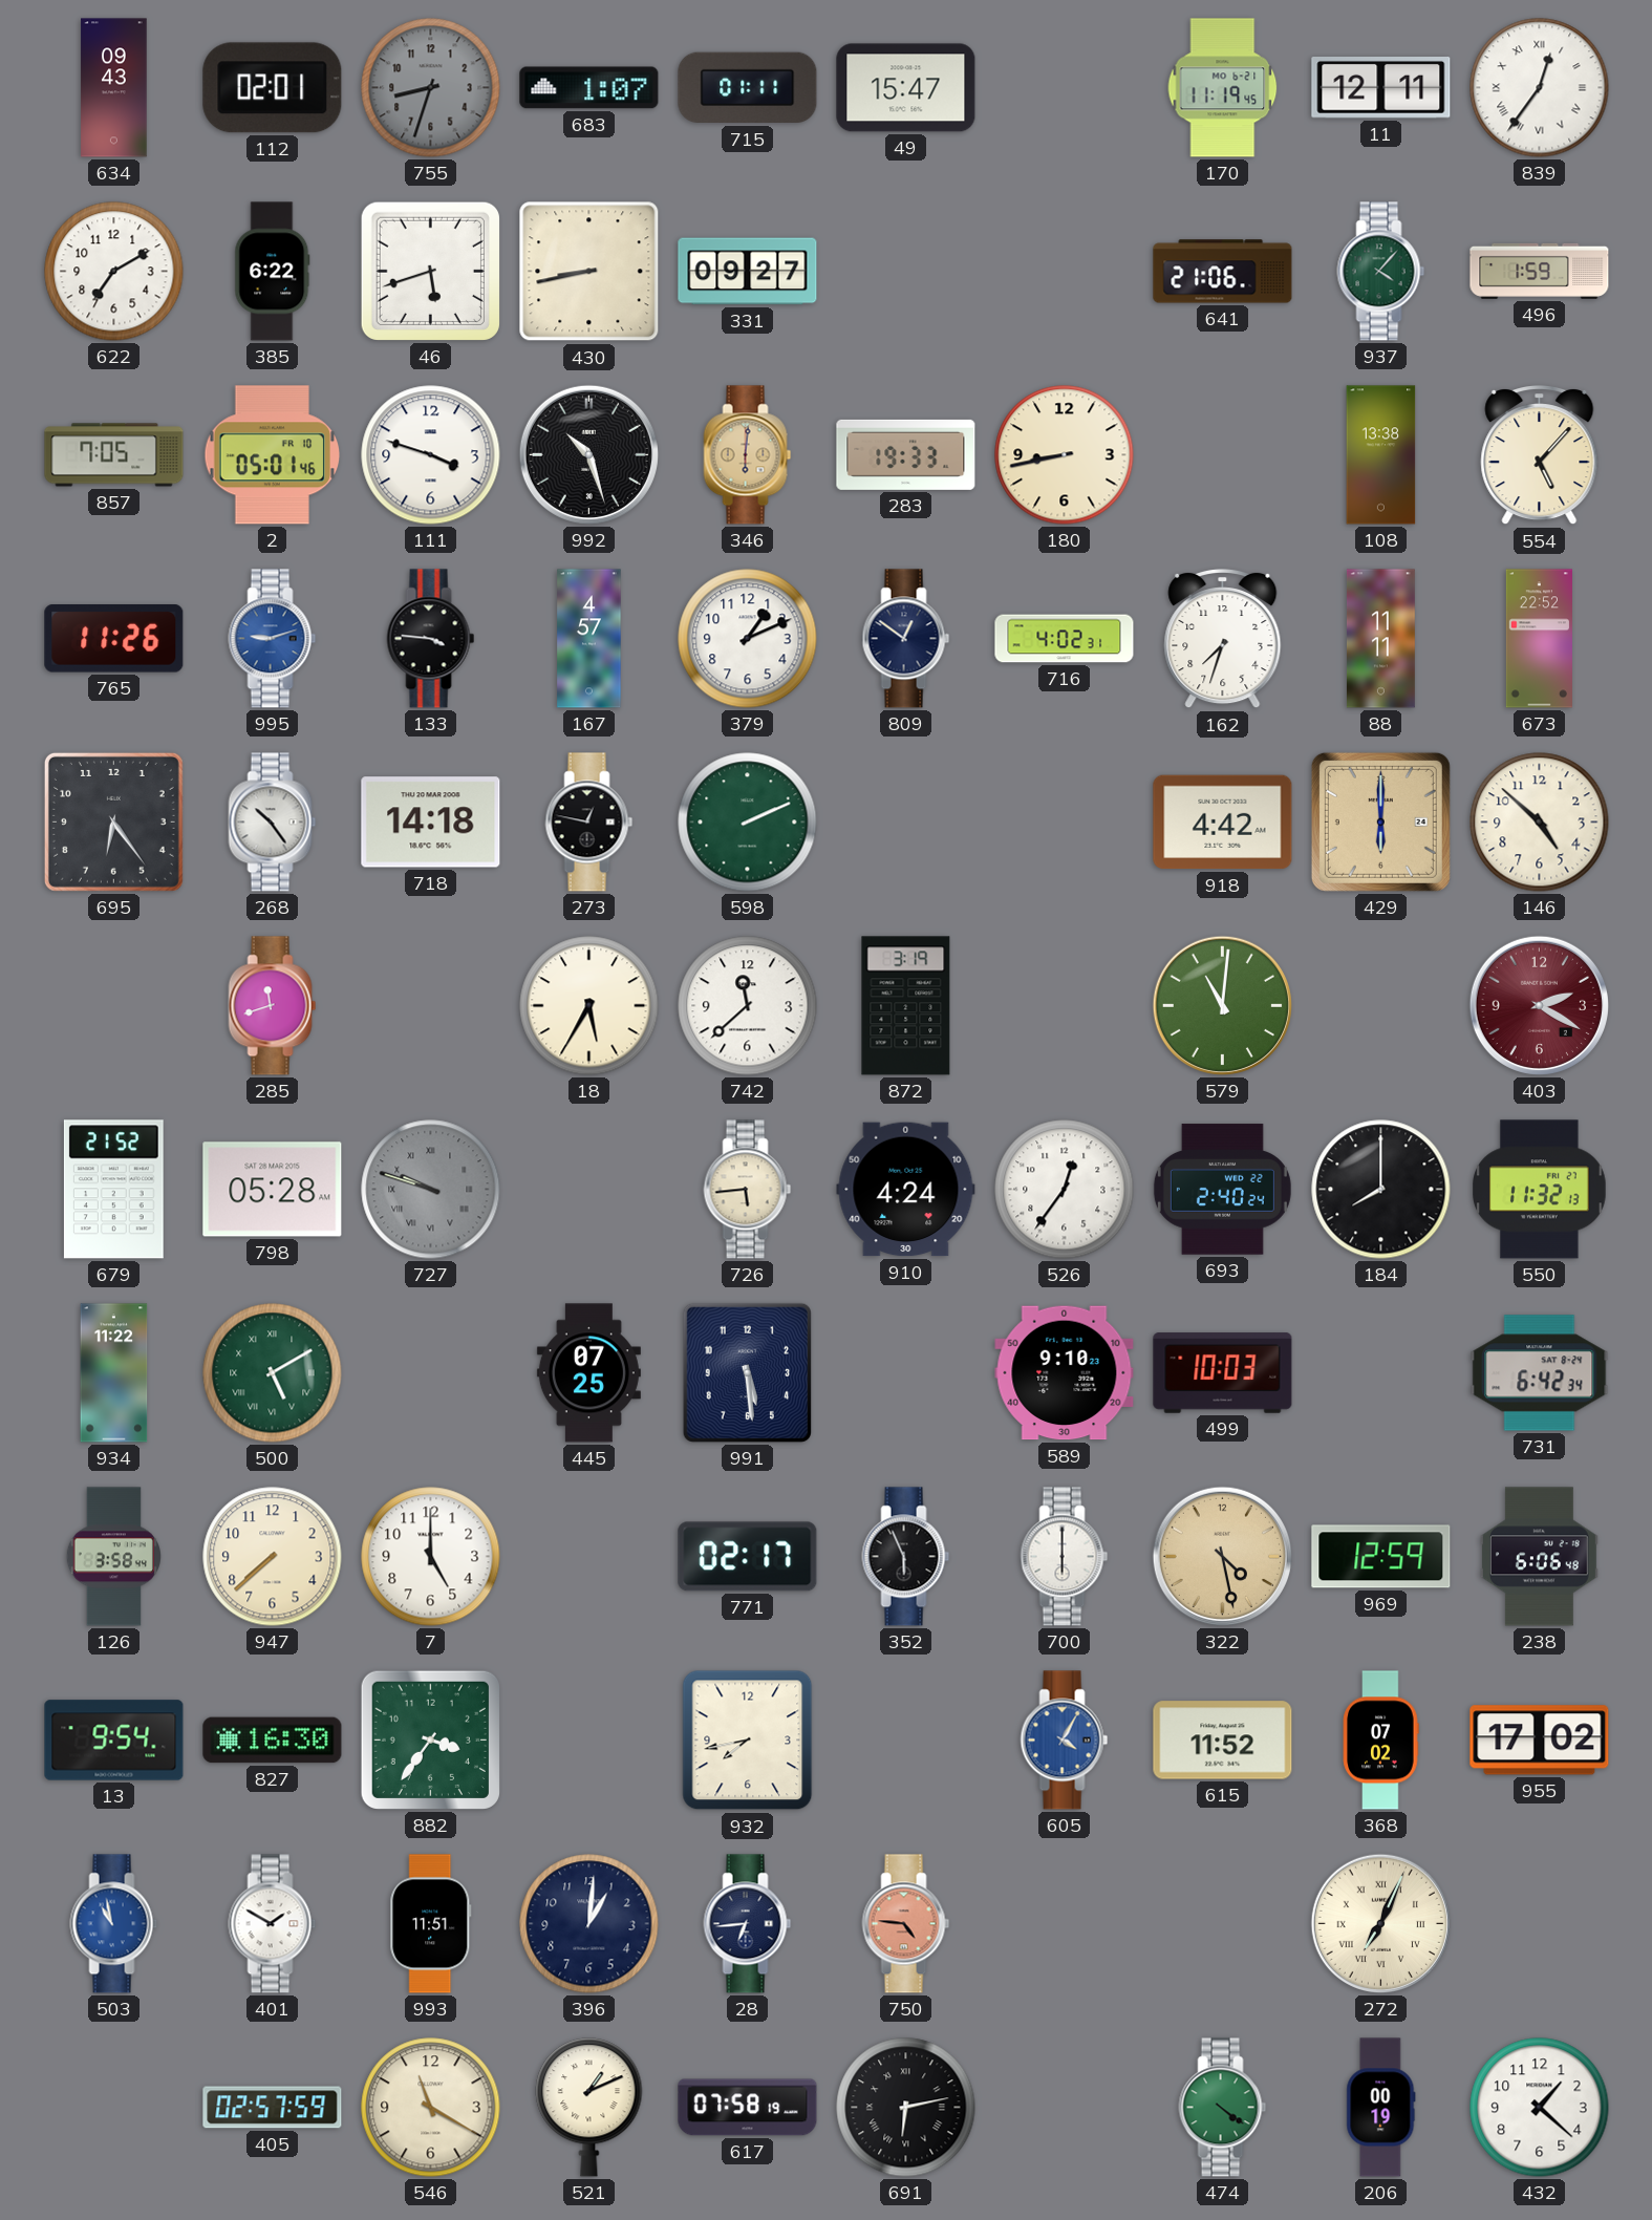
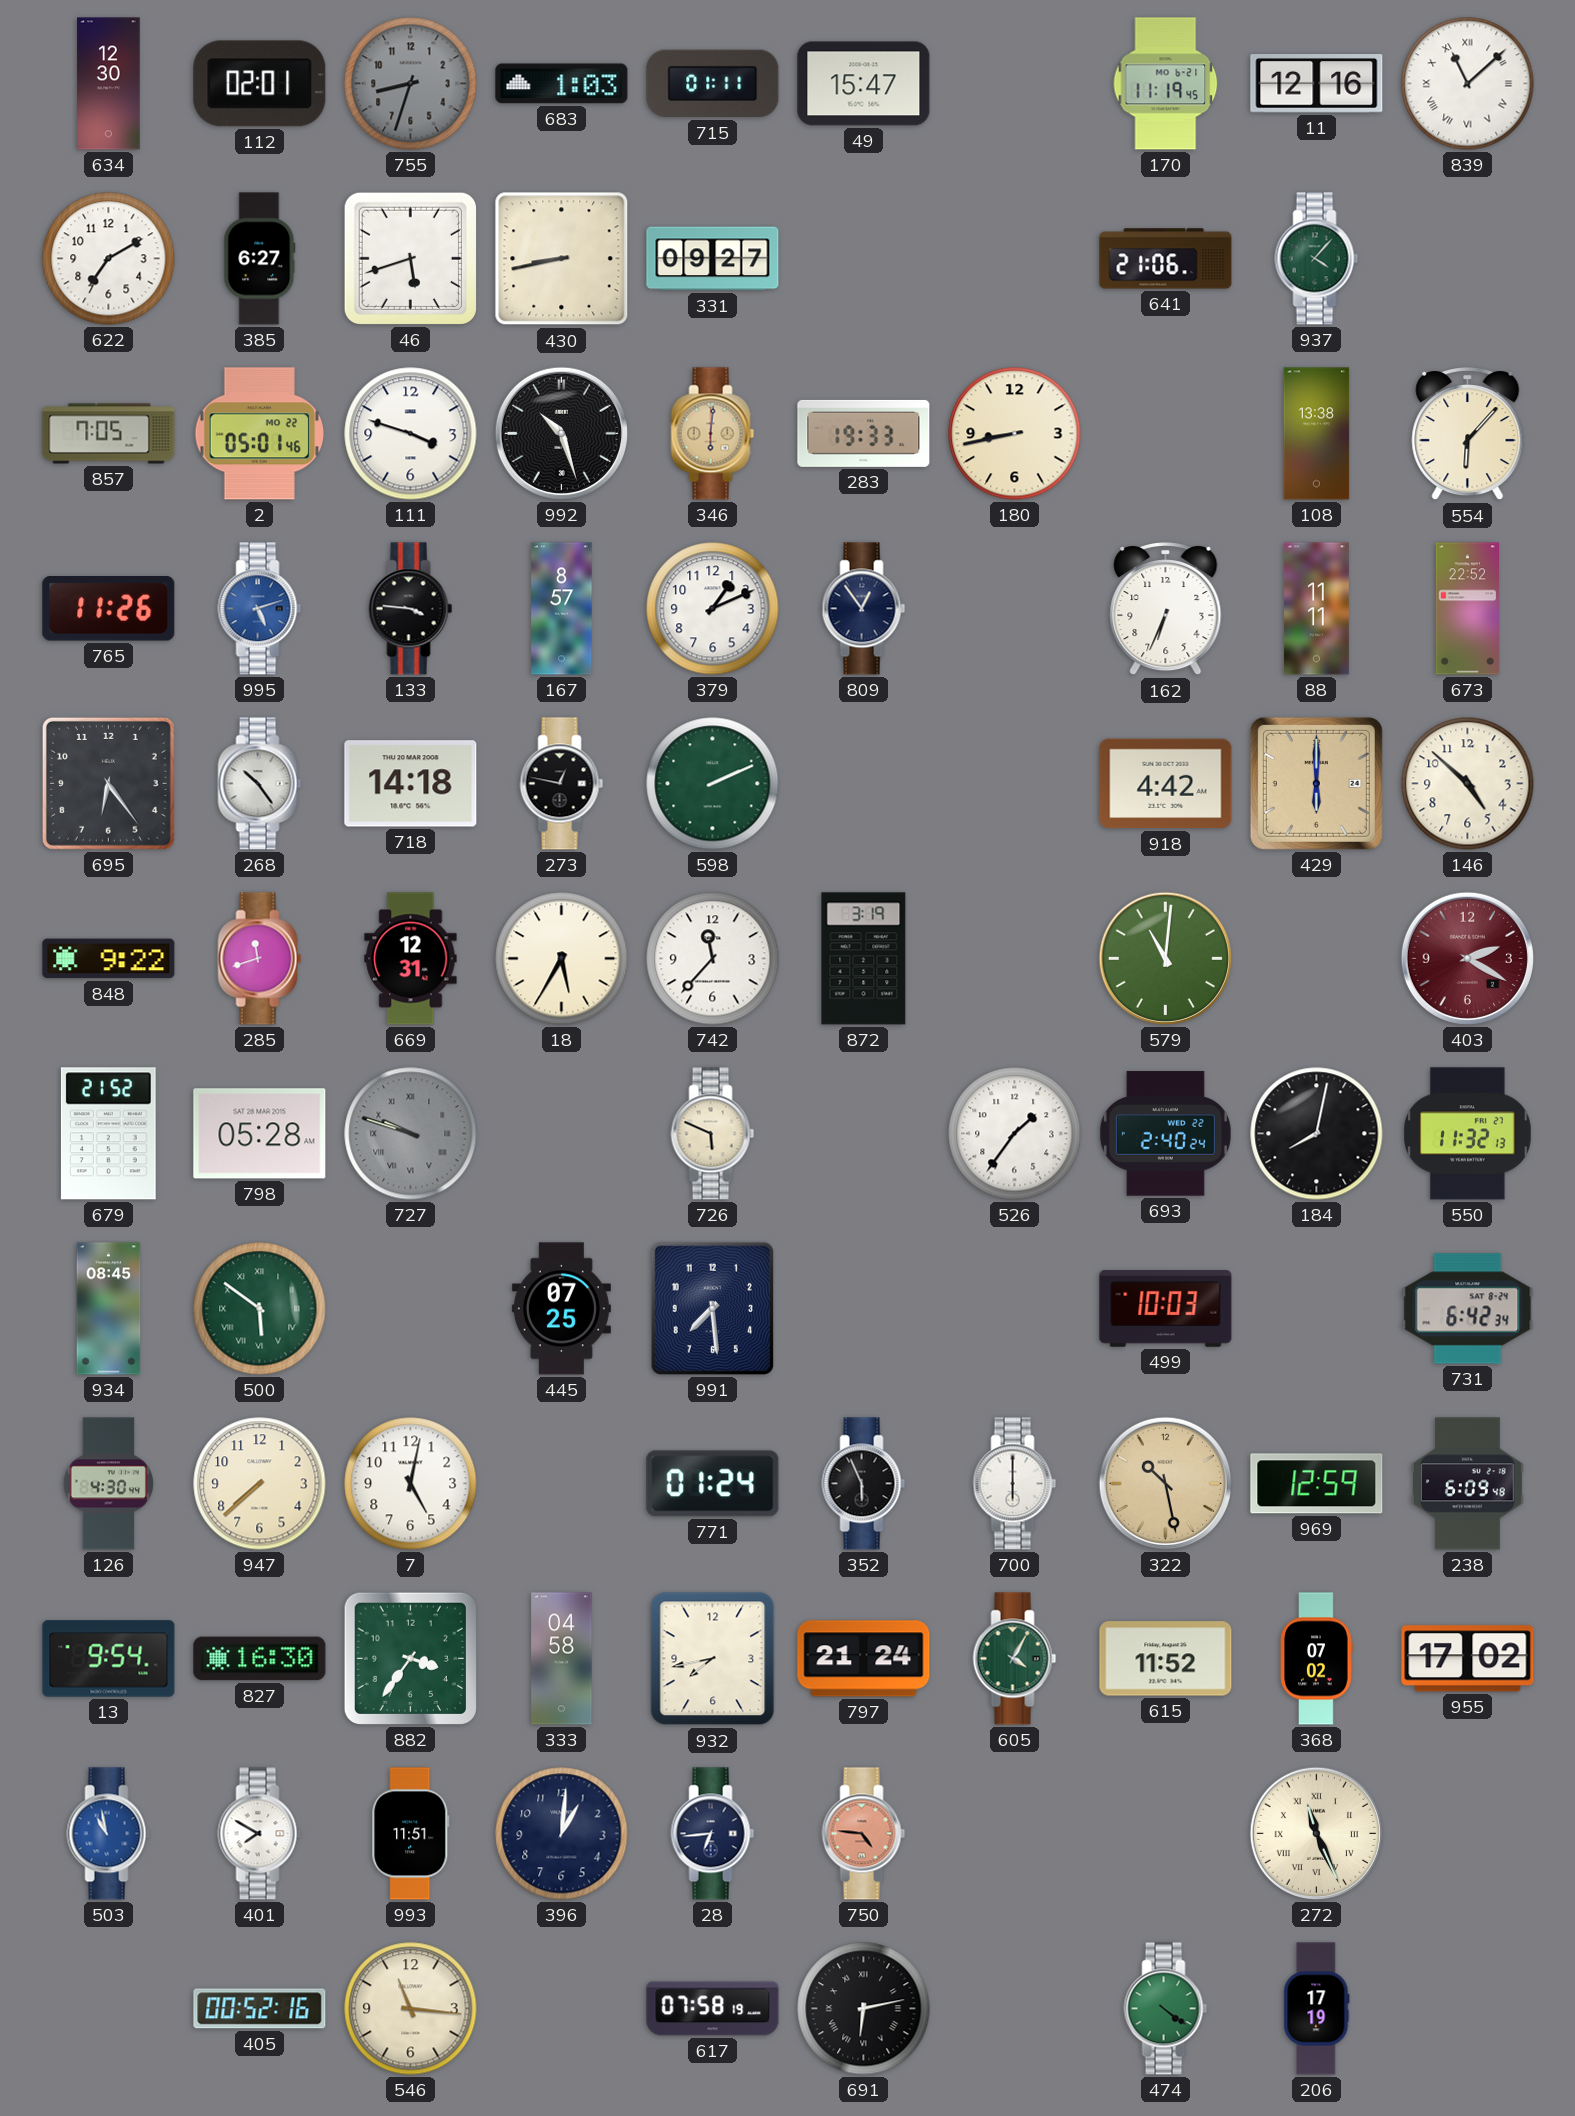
634: 09:43 -> 12:30 (109, 84)
683: 1:07 -> 1:03 (562, 84)
11: 12:11 -> 12:16 (1317, 84)
839: 12:36 -> 11:08 (1468, 84)
385: 6:22 -> 6:27 (260, 259)
496: 1:59 -> none (1540, 271)
2 date: FR 10 -> MO 22 (260, 434)
554: 5:07 -> 6:07 (1468, 435)
995: 9:12 -> 5:12 (260, 609)
167: 4:57 -> 8:57 (562, 609)
809: 12:51 -> 12:54 (864, 609)
716: 4:02 -> none (1065, 639)
162: 7:33 -> 6:34 (1166, 610)
848: none -> 9:22 (109, 959)
669: none -> 12:31 (411, 959)
742: 11:38 -> 11:37 (713, 959)
726: 5:44 -> 5:49 (713, 1134)
910: 4:24 -> none (906, 1190)
526: 12:36 -> 1:36 (1015, 1134)
184: 8:00 -> 8:02 (1317, 1134)
934: 11:22 -> 08:45 (109, 1309)
500: 5:10 -> 5:51 (260, 1309)
991: 5:29 -> 7:29 (712, 1308)
589: 9:10 -> none (1065, 1373)
126: 3:58 -> 4:30 (108, 1484)
7: 5:00 -> 5:02 (411, 1484)
771: 02:17 -> 01:24 (713, 1484)
322: 4:28 -> 10:28 (1165, 1483)
238: 6:06 -> 6:09 (1468, 1484)
333: none -> 04:58 (562, 1659)
797: none -> 21:24 (864, 1659)
605 dial: blue -> green (1015, 1659)
401: 1:50 -> 7:50 (260, 1834)
272: 7:04 -> 11:26 (1316, 1833)
405: 02:57 -> 00:52 (260, 2009)
546: 11:20 -> 11:16 (411, 2009)
521: 1:11 -> none (589, 2108)
206: 00:19 -> 17:19 (1317, 2009)
432: 1:22 -> none (1540, 2108)
